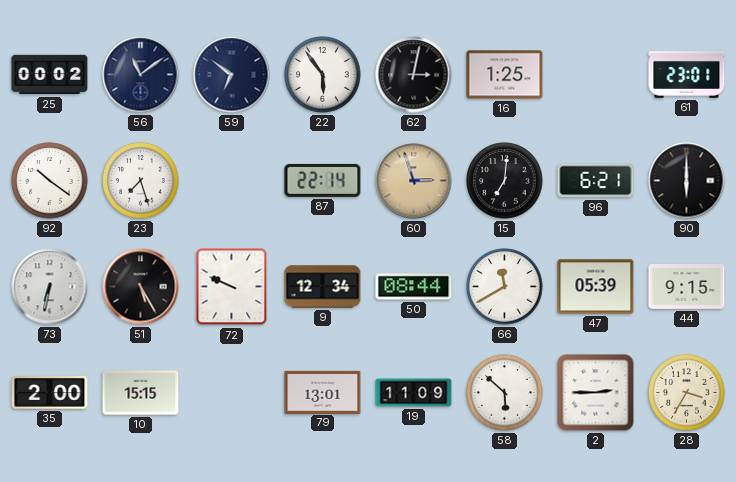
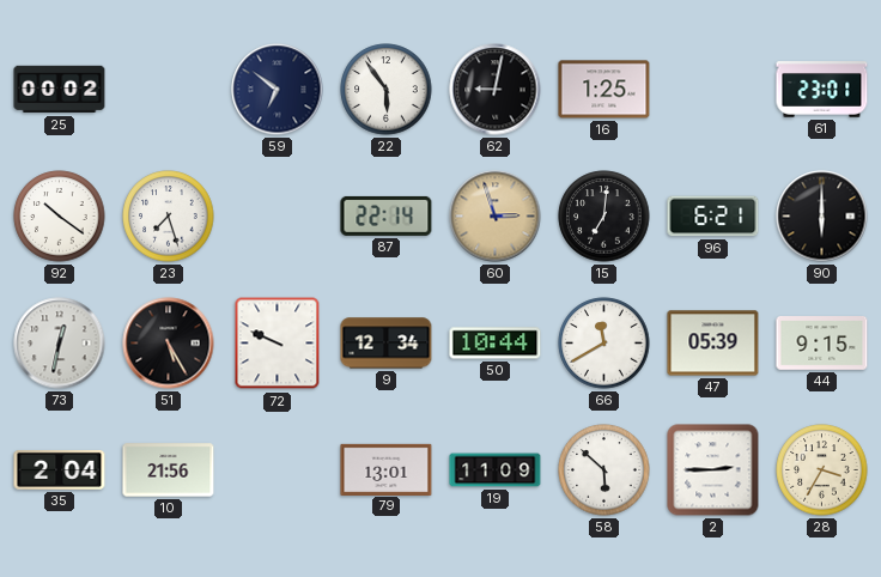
56: 11:09 -> none (141, 75)
62: 3:02 -> 9:02 (496, 90)
73: 6:32 -> 12:32 (60, 344)
50: 08:44 -> 10:44 (496, 344)
35: 2:00 -> 2:04 (60, 469)
10: 15:15 -> 21:56 (169, 470)
